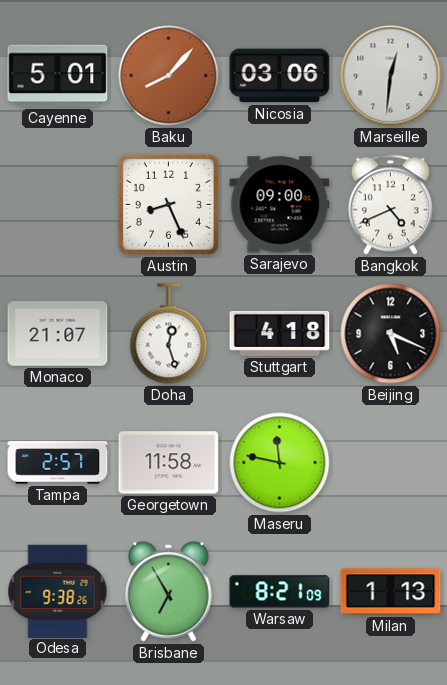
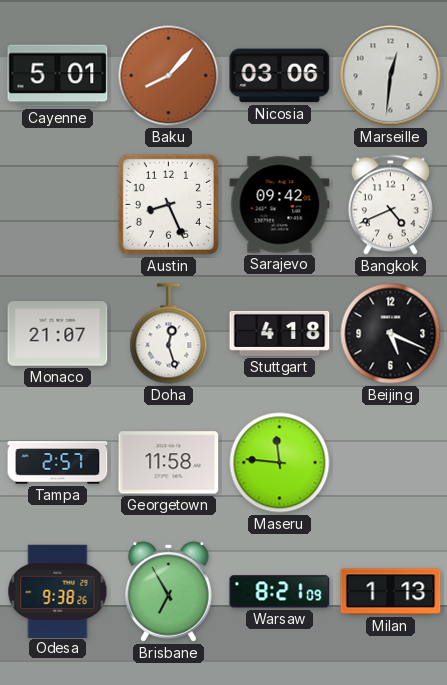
Sarajevo: 09:00 -> 09:42 (280, 205)
Maseru: 11:47 -> 11:46 (280, 463)
